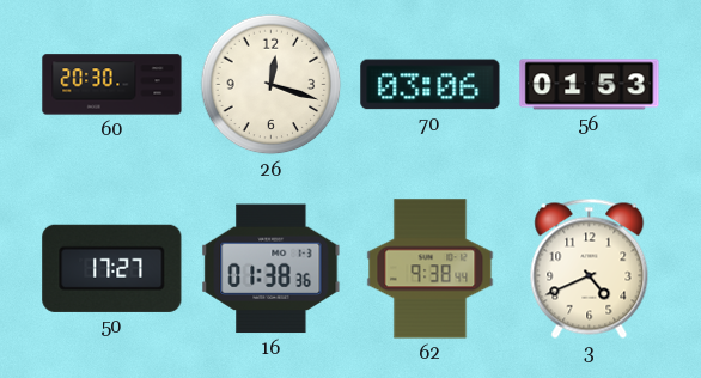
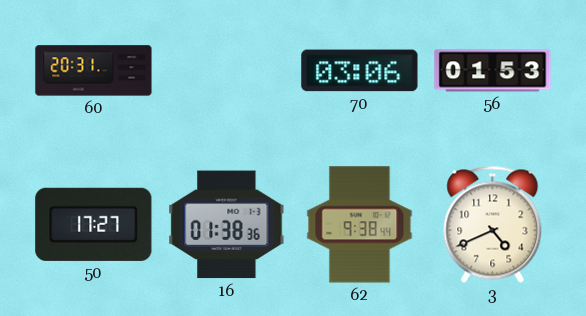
60: 20:30 -> 20:31 (94, 71)
26: 12:18 -> none (272, 85)
